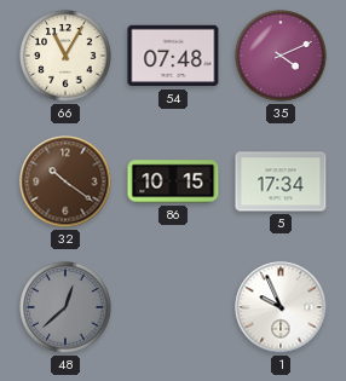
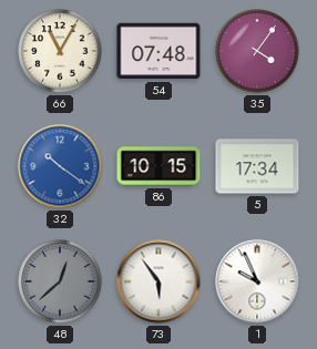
35: 4:11 -> 4:06 (257, 51)
32 dial: brown -> blue (60, 166)
73: none -> 5:54 (158, 281)
